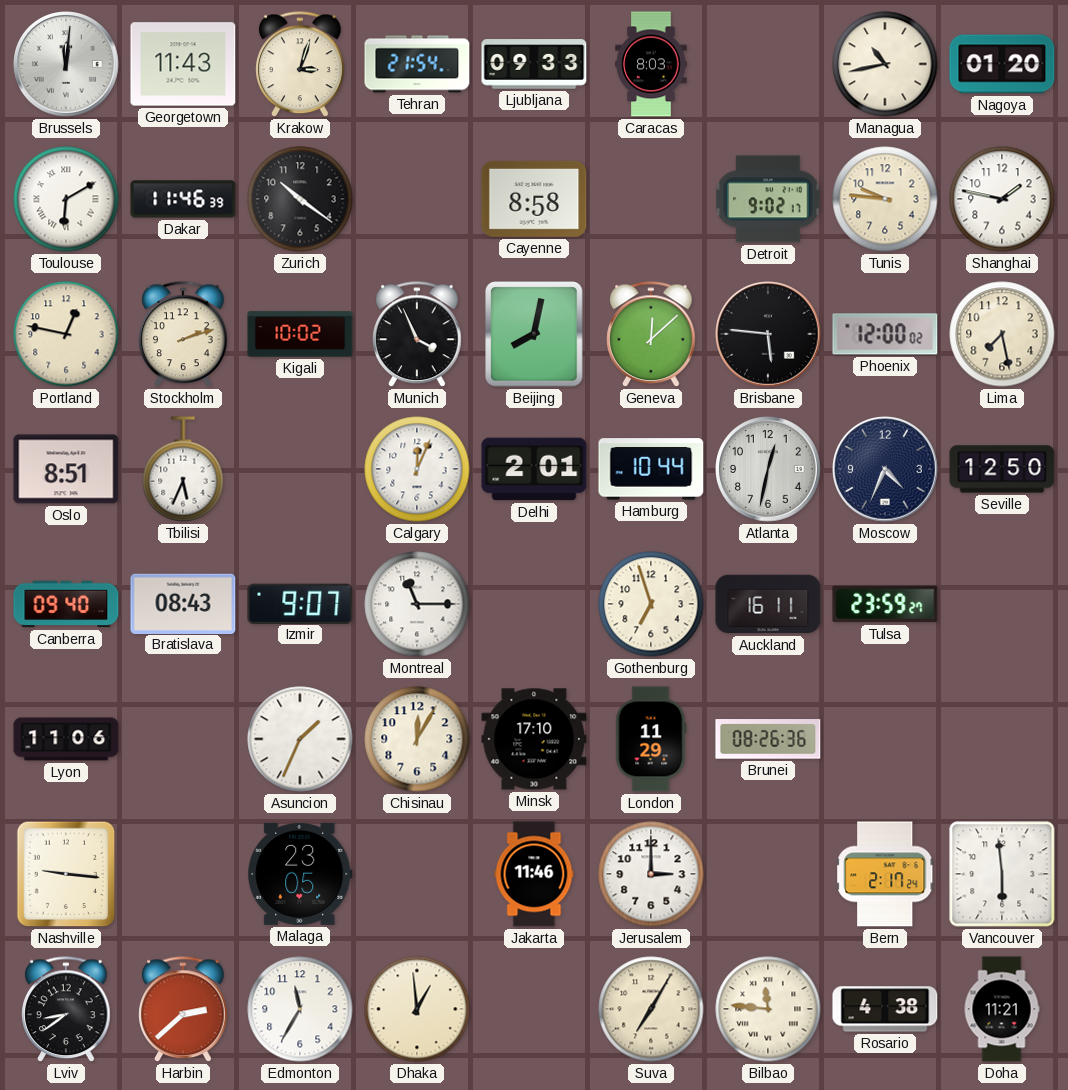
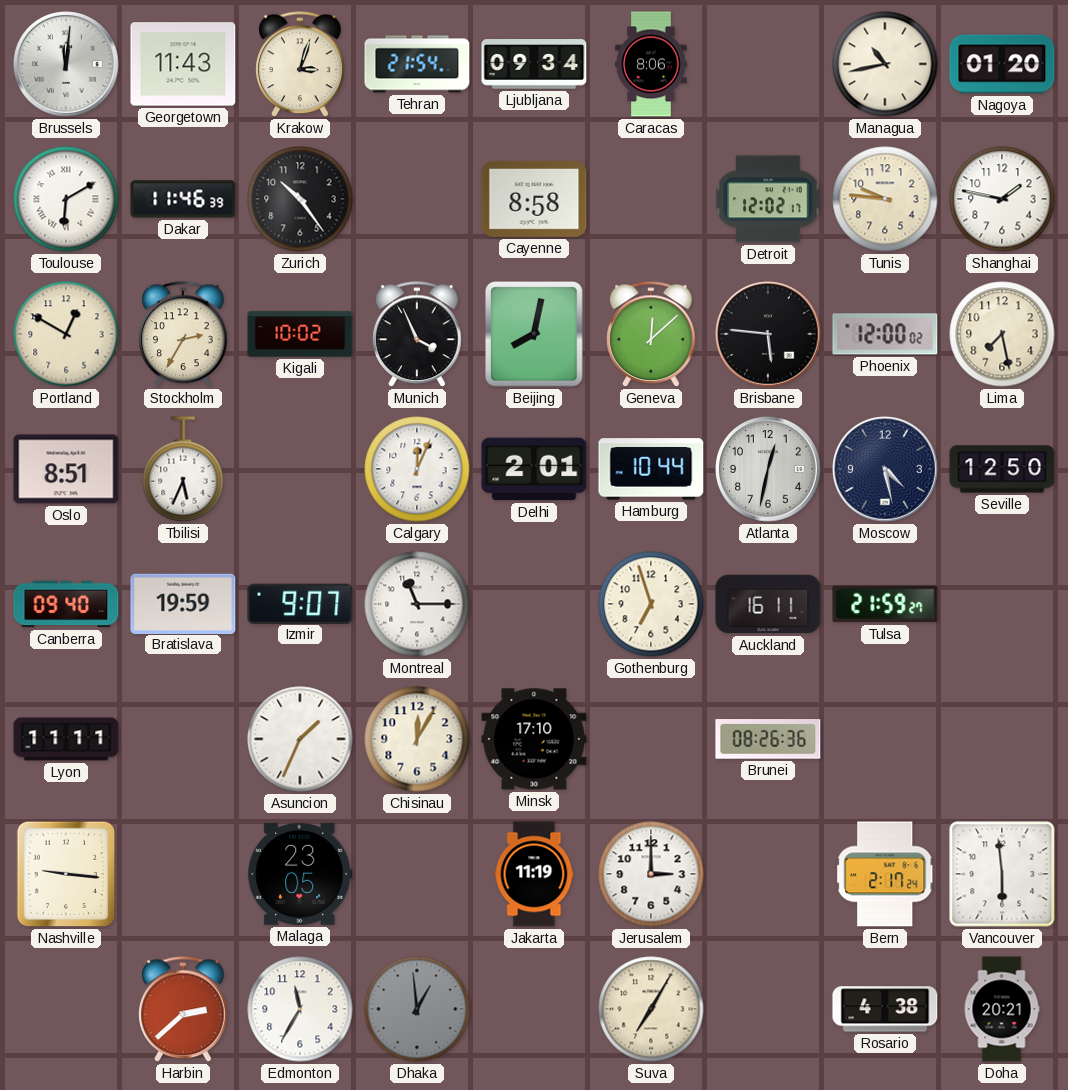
Ljubljana: 09:33 -> 09:34 (534, 64)
Caracas: 8:03 -> 8:06 (651, 64)
Zurich: 10:21 -> 10:24 (300, 199)
Detroit: 9:02 -> 12:02 (768, 199)
Portland: 12:47 -> 12:50 (66, 334)
Stockholm: 2:12 -> 2:35 (183, 335)
Moscow: 4:34 -> 4:28 (885, 469)
Bratislava: 08:43 -> 19:59 (183, 603)
Tulsa: 23:59 -> 21:59 (885, 604)
Lyon: 11:06 -> 11:11 (66, 739)
London: 11:29 -> none (651, 739)
Jakarta: 11:46 -> 11:19 (534, 874)
Lviv: 8:39 -> none (66, 1010)
Dhaka dial: cream -> grey (417, 1009)
Bilbao: 11:46 -> none (768, 1009)
Doha: 11:21 -> 20:21 (1002, 1009)
